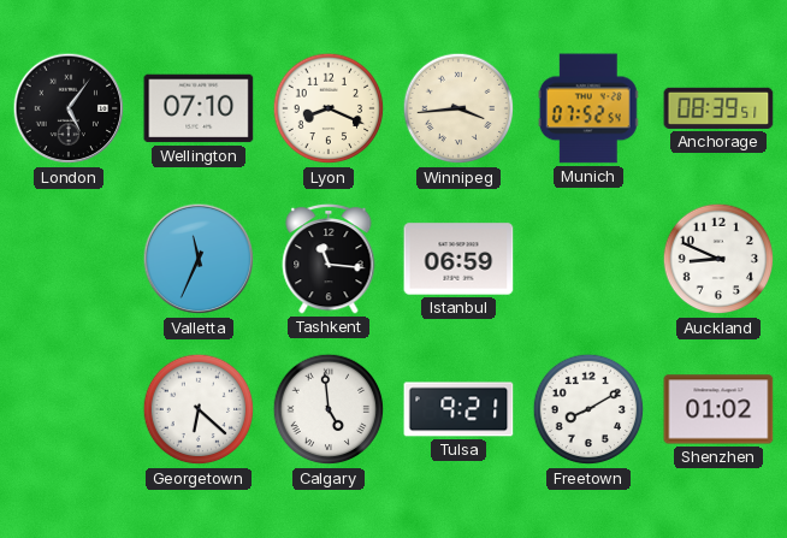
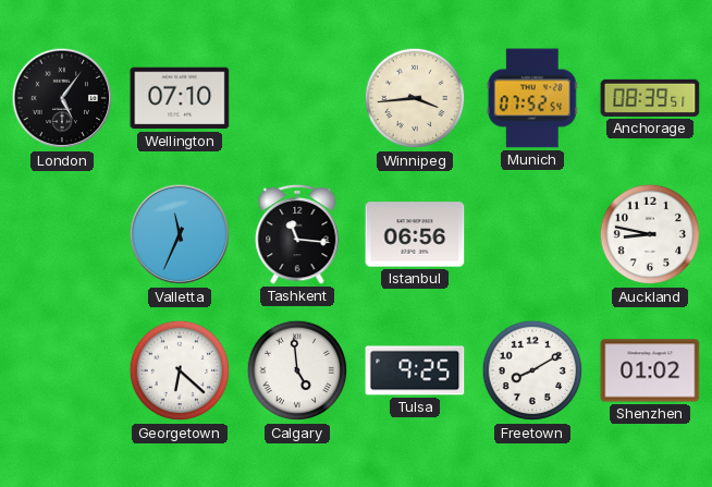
Lyon: 8:19 -> none (329, 108)
Istanbul: 06:59 -> 06:56 (415, 234)
Auckland: 8:49 -> 8:47 (650, 234)
Tulsa: 9:21 -> 9:25 (415, 370)
